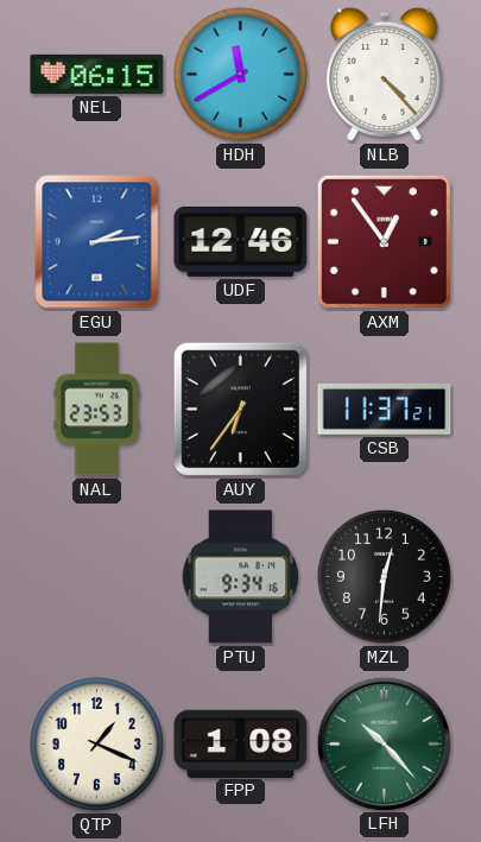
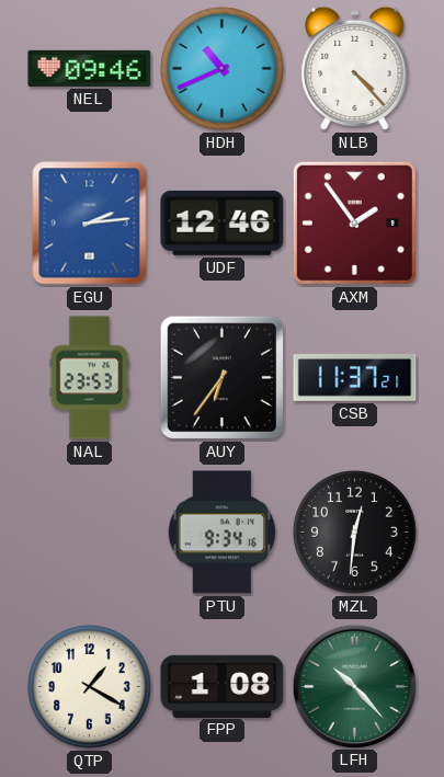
NEL: 06:15 -> 09:46 (90, 68)
HDH: 11:40 -> 10:41 (223, 69)
AXM: 12:54 -> 1:54 (354, 222)
QTP: 1:19 -> 1:20 (90, 687)
